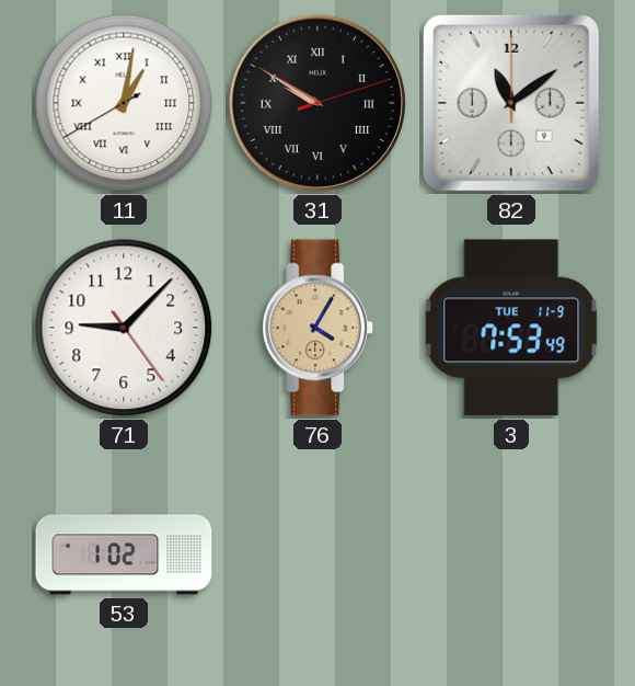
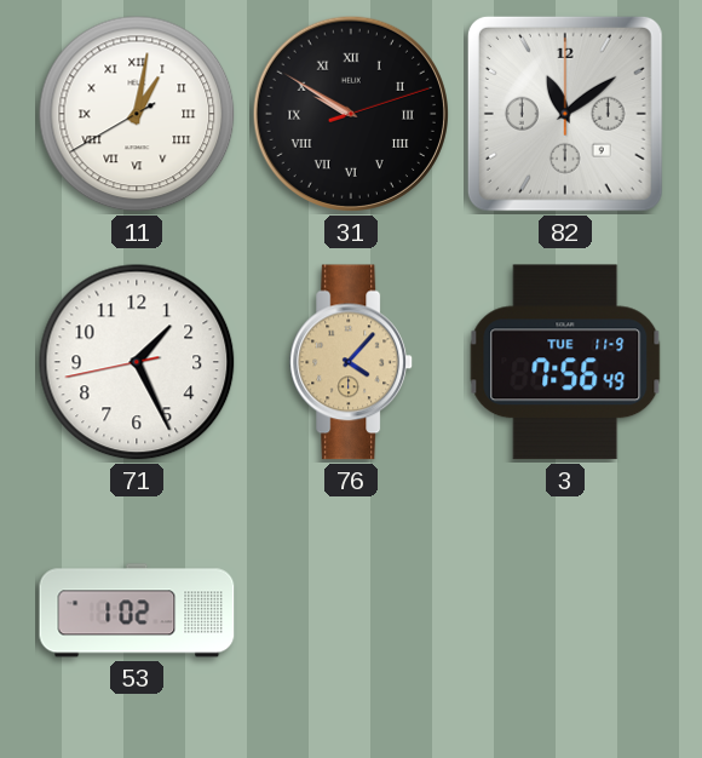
71: 9:07 -> 1:25 (137, 362)
76: 4:05 -> 4:07 (352, 362)
3: 7:53 -> 7:56 (565, 362)
